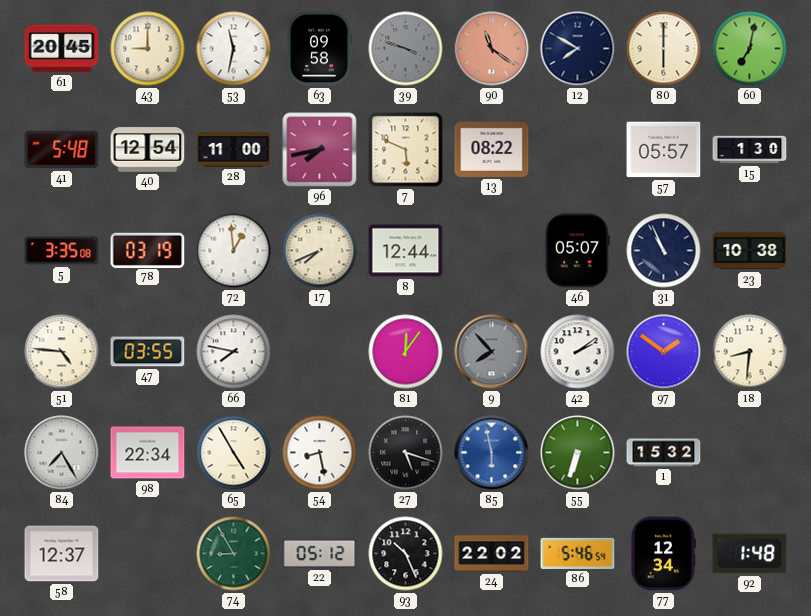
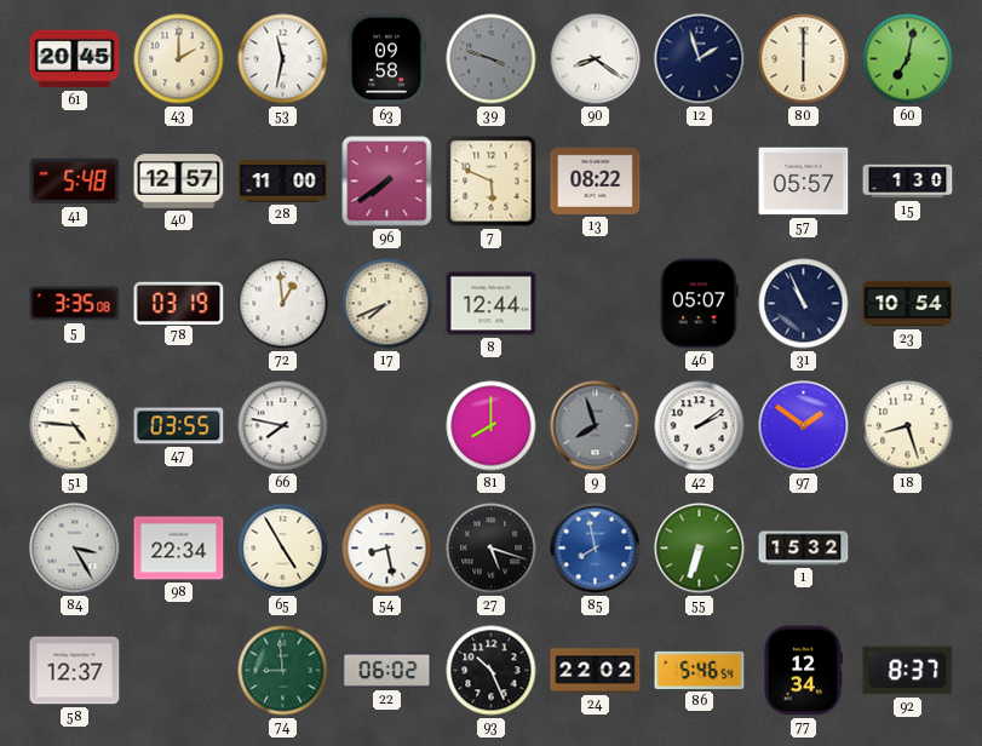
43: 9:00 -> 2:00 (179, 59)
90: 11:21 -> 8:21 (596, 59)
90 dial: salmon -> white (596, 59)
12: 7:50 -> 1:57 (700, 59)
40: 12:54 -> 12:57 (179, 182)
96: 7:43 -> 7:39 (387, 182)
23: 10:38 -> 10:54 (908, 304)
81: 12:06 -> 8:00 (492, 426)
9: 7:53 -> 7:57 (596, 426)
18: 8:31 -> 8:27 (908, 426)
84: 7:25 -> 3:25 (75, 549)
85: 5:58 -> 7:58 (596, 549)
74: 8:55 -> 8:59 (283, 671)
22: 05:12 -> 06:02 (387, 670)
92: 1:48 -> 8:37 (908, 671)
